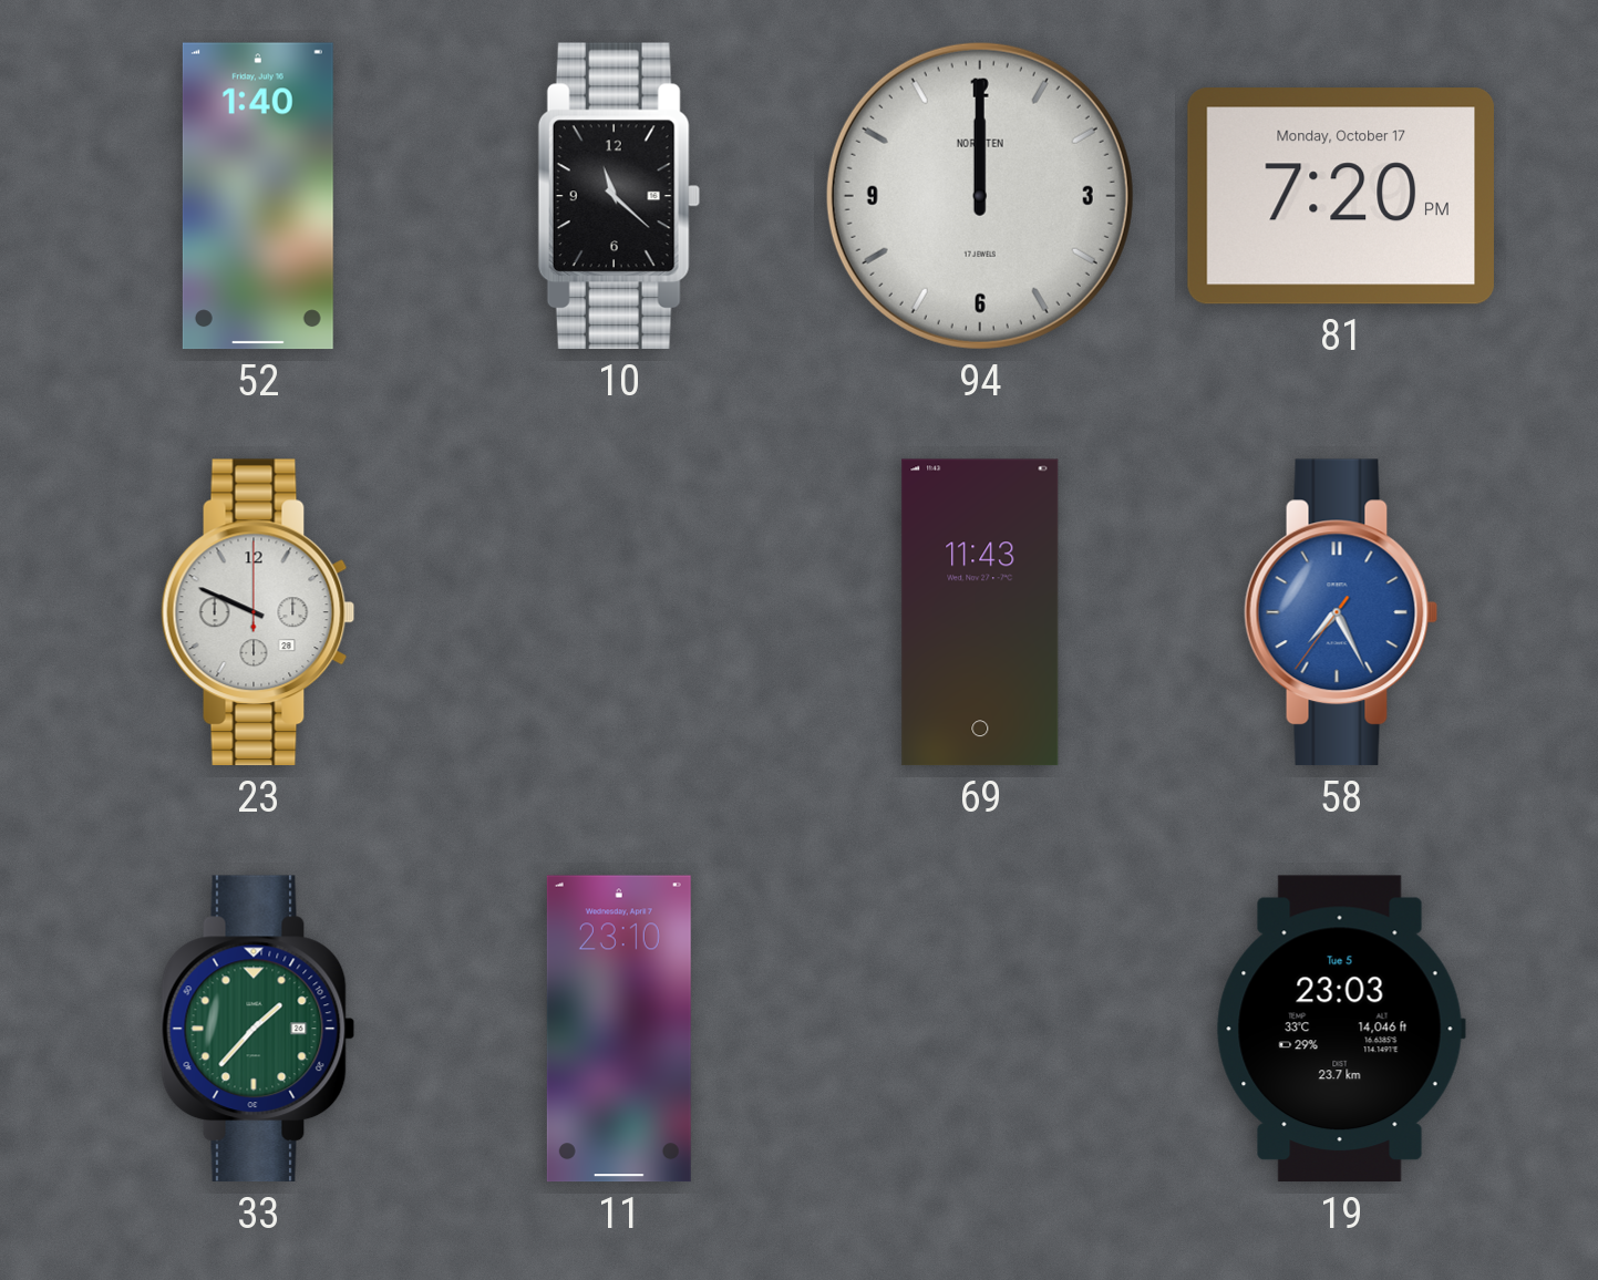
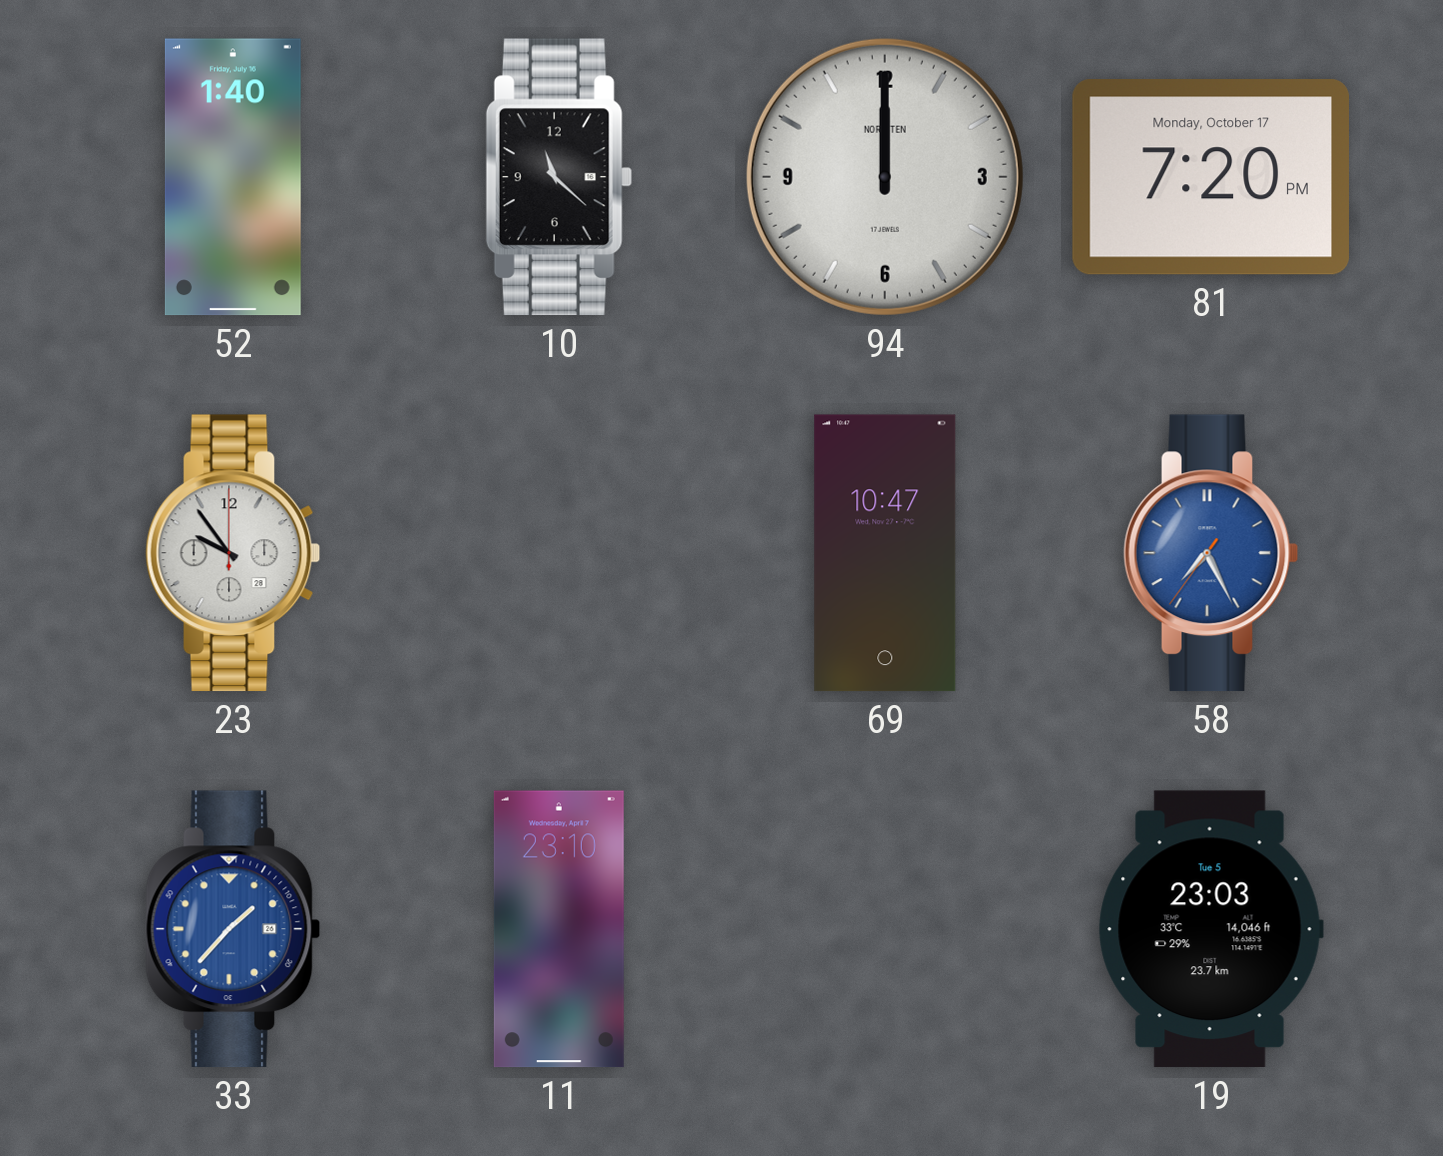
23: 9:49 -> 9:54 (233, 553)
69: 11:43 -> 10:47 (885, 553)
33 dial: green -> blue (233, 929)
